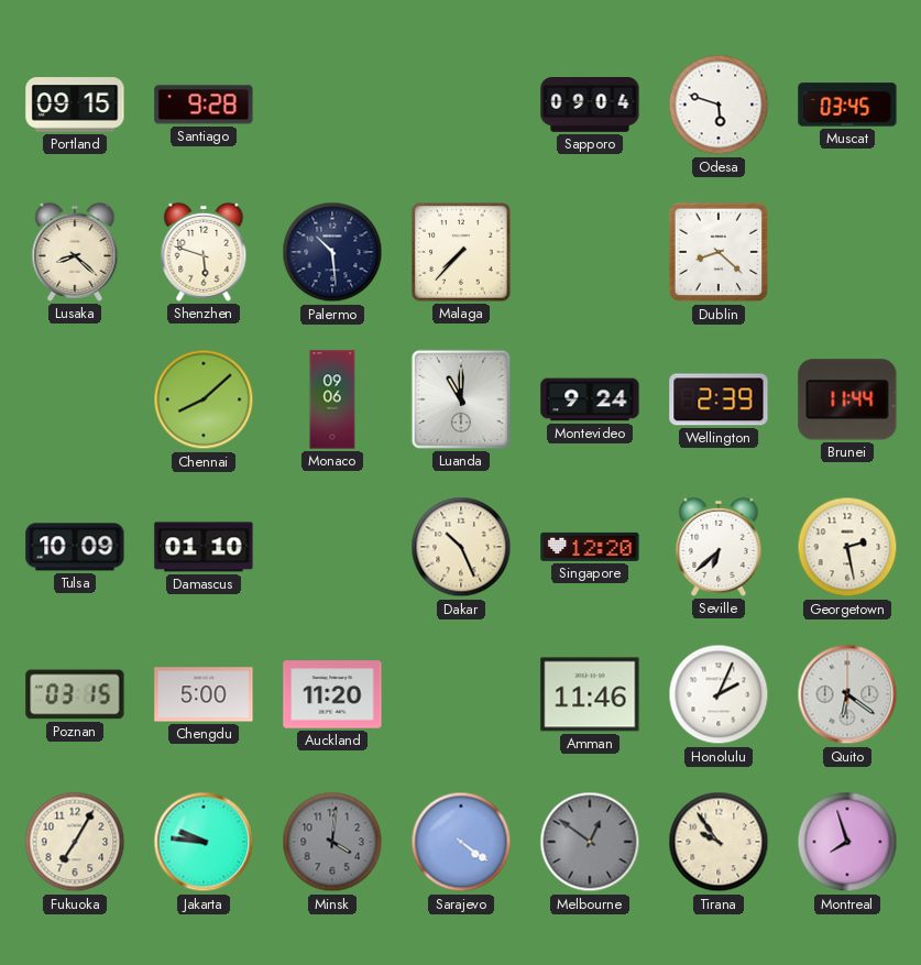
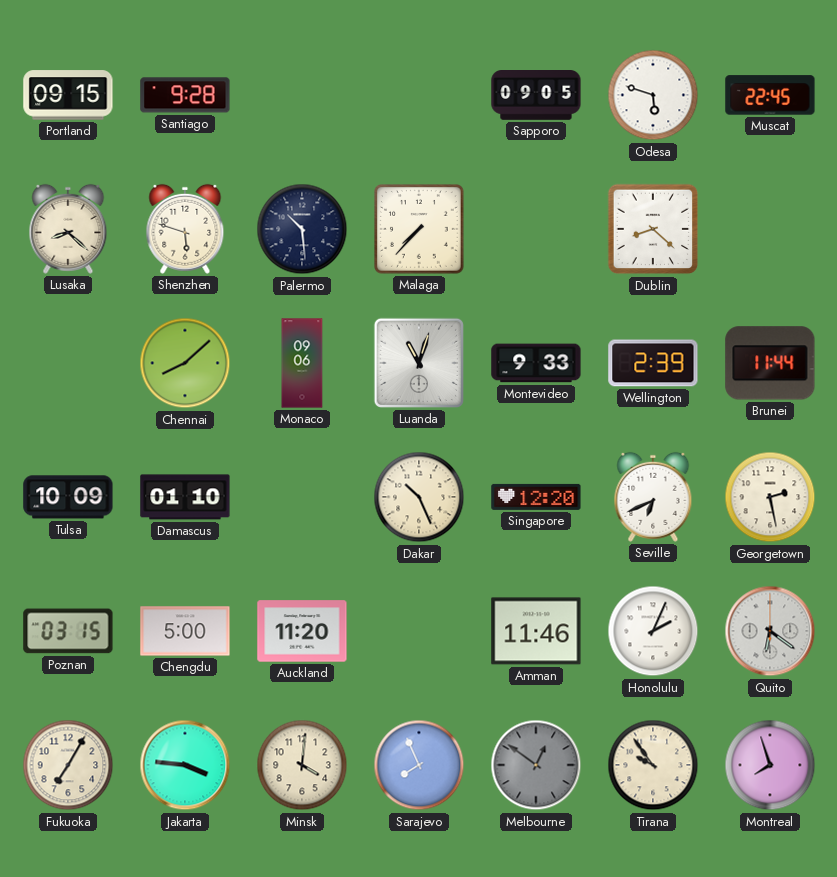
Sapporo: 09:04 -> 09:05 (536, 95)
Muscat: 03:45 -> 22:45 (770, 95)
Luanda: 11:00 -> 11:03 (419, 363)
Montevideo: 9:24 -> 9:33 (536, 363)
Seville: 6:38 -> 6:41 (653, 497)
Jakarta: 9:46 -> 3:46 (185, 765)
Minsk dial: grey -> cream (302, 765)
Sarajevo: 4:21 -> 7:56 (419, 765)
